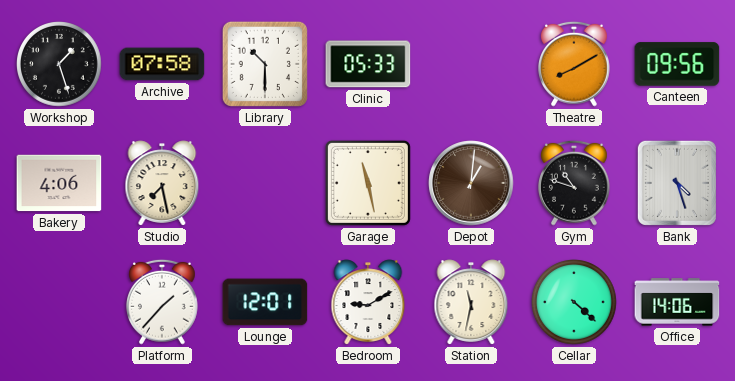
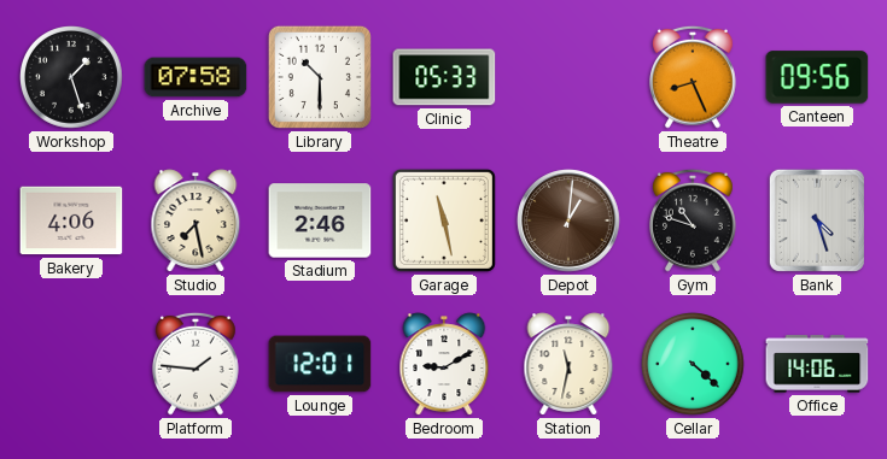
Theatre: 8:10 -> 8:26 (694, 77)
Stadium: none -> 2:46 (320, 220)
Platform: 1:37 -> 1:46 (197, 364)
